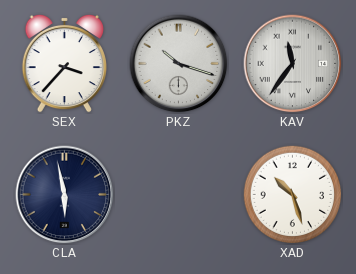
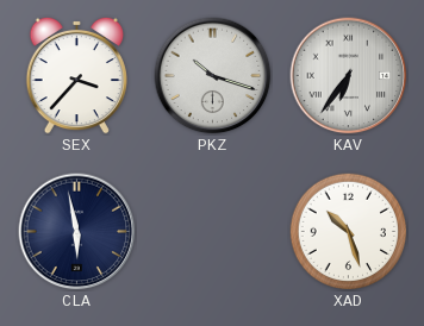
KAV: 11:36 -> 6:36 (349, 76)
